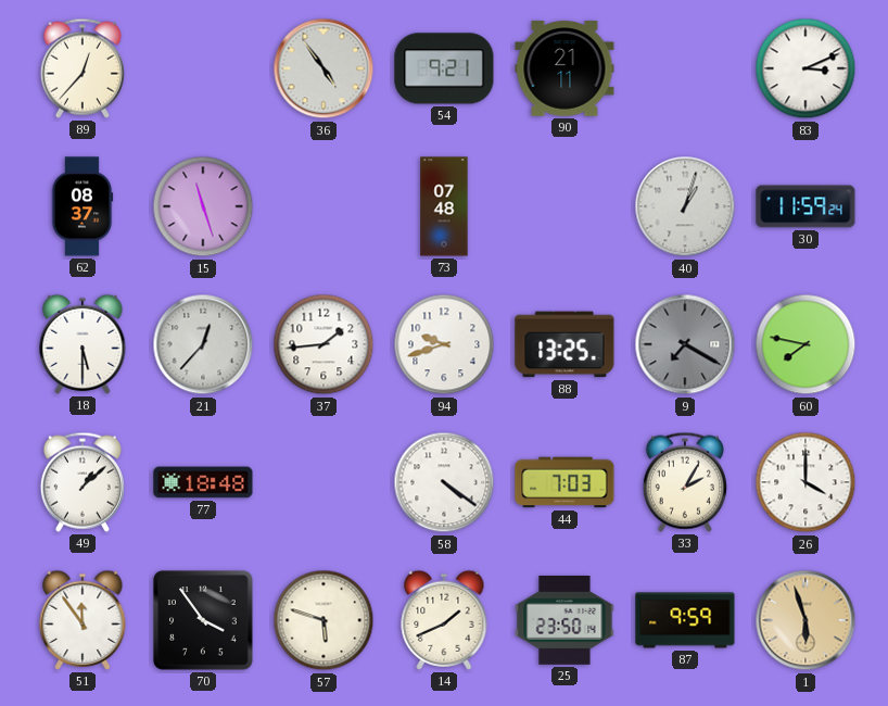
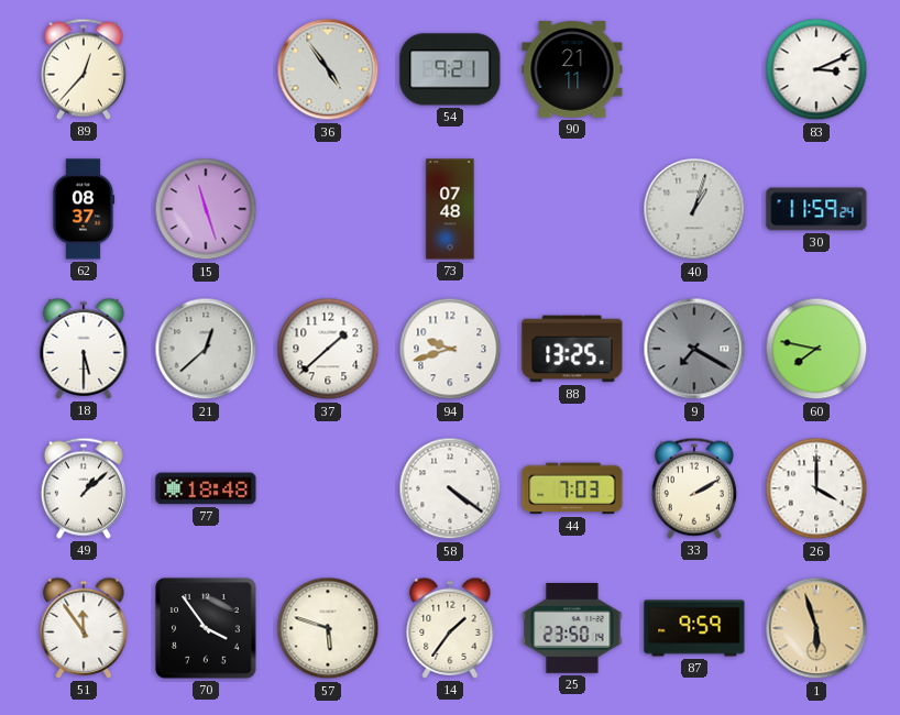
21: 12:37 -> 12:38 (206, 349)
37: 1:44 -> 1:38 (328, 349)
33: 2:05 -> 2:10 (694, 488)
14: 1:41 -> 1:36 (450, 628)
